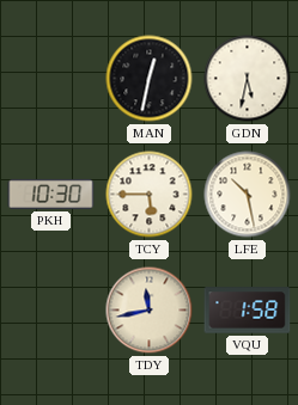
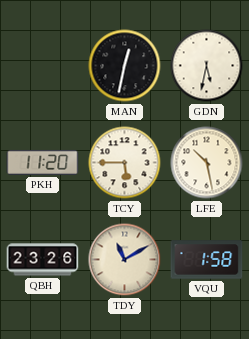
PKH: 10:30 -> 11:20 (43, 162)
QBH: none -> 23:26 (43, 260)
TDY: 11:43 -> 11:10 (125, 260)
